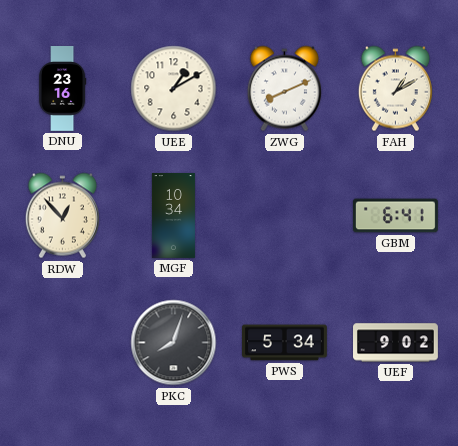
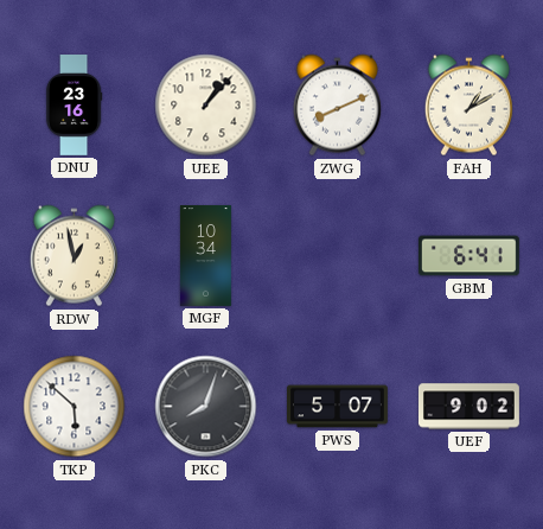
UEE: 1:10 -> 1:07 (206, 106)
RDW: 12:53 -> 12:58 (74, 256)
TKP: none -> 5:52 (75, 407)
PWS: 5:34 -> 5:07 (338, 407)
